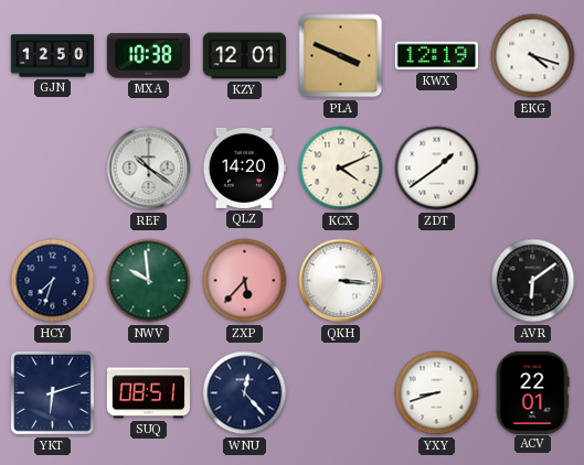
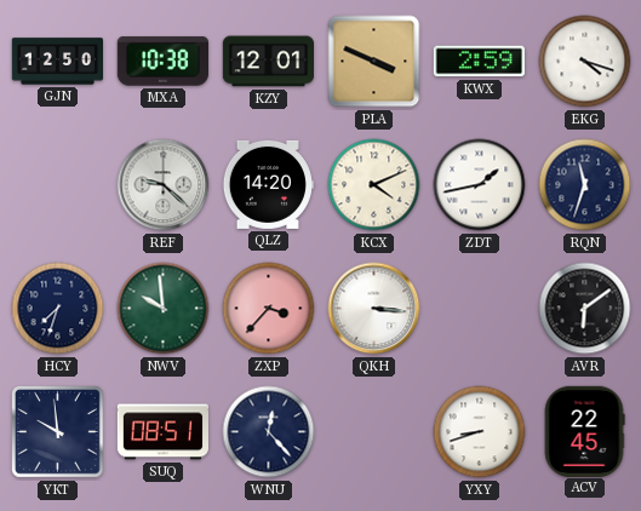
KWX: 12:19 -> 2:59 (479, 62)
REF: 10:21 -> 9:22 (164, 185)
ZDT: 1:39 -> 1:43 (480, 185)
RQN: none -> 11:33 (585, 185)
ZXP: 5:37 -> 3:37 (269, 309)
YKT: 6:12 -> 9:59 (58, 432)
ACV: 22:01 -> 22:45 (584, 431)
